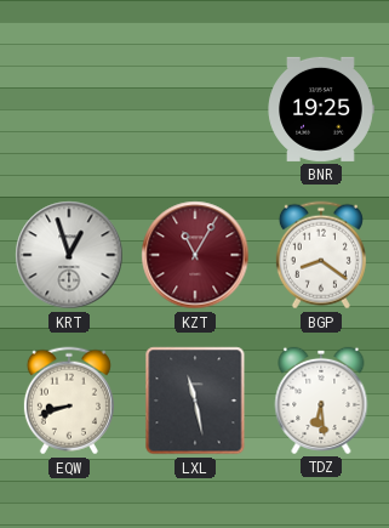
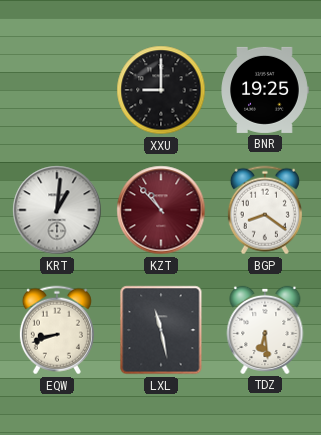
XXU: none -> 9:00 (161, 90)
KRT: 12:57 -> 1:01 (57, 210)
KZT: 11:05 -> 10:53 (161, 210)
